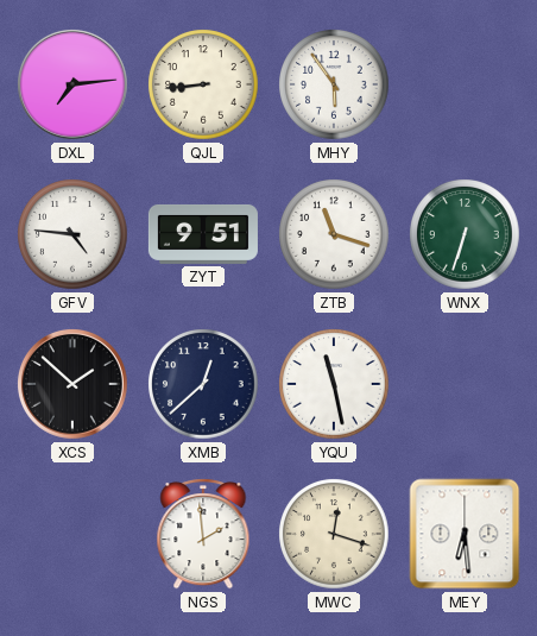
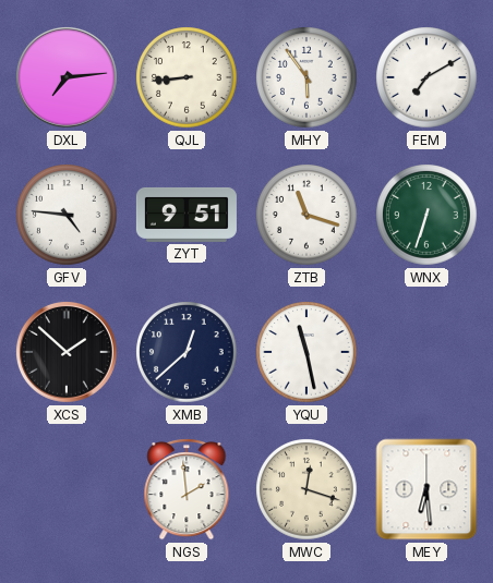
FEM: none -> 7:10 (426, 77)
